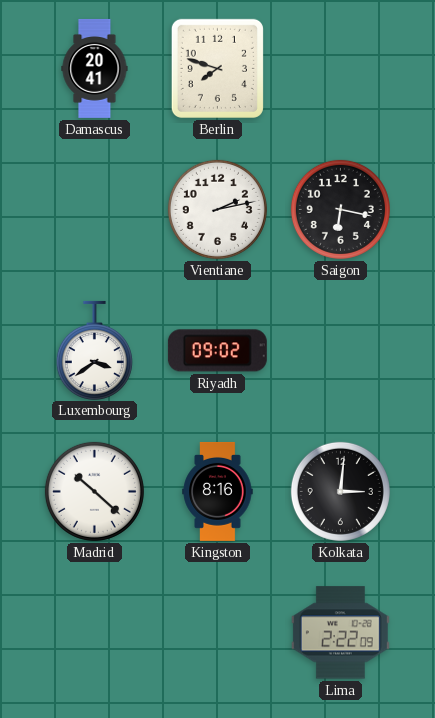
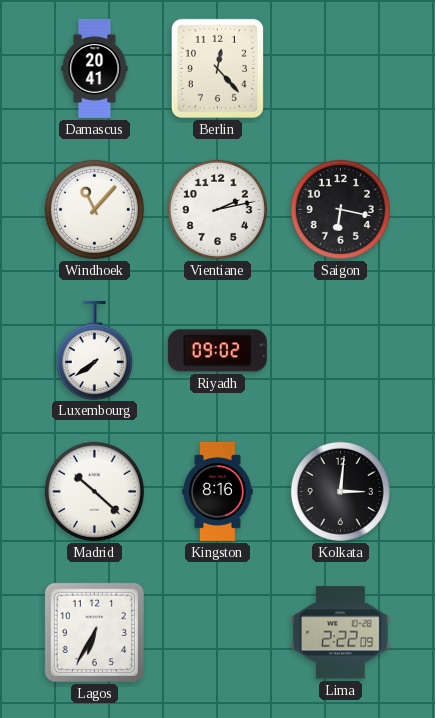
Berlin: 7:48 -> 12:23 (217, 68)
Windhoek: none -> 11:07 (94, 209)
Luxembourg: 3:39 -> 7:39 (94, 350)
Lagos: none -> 6:35 (94, 632)
